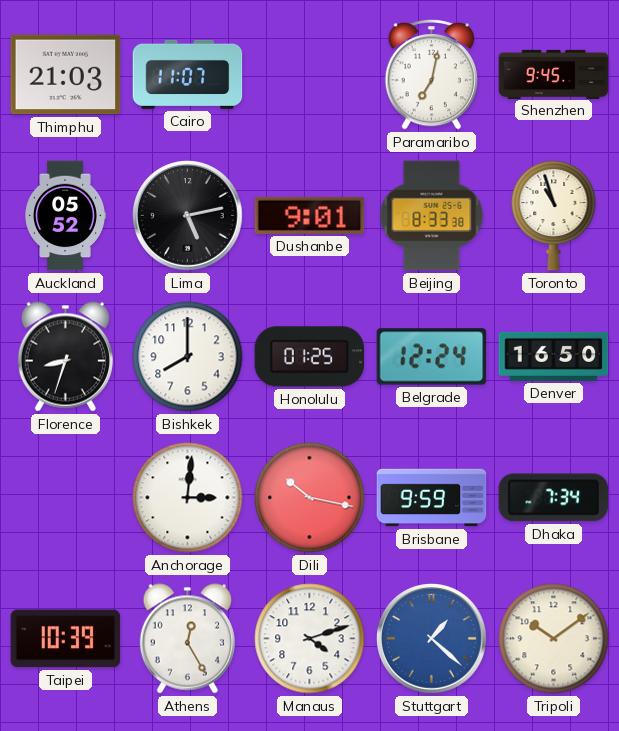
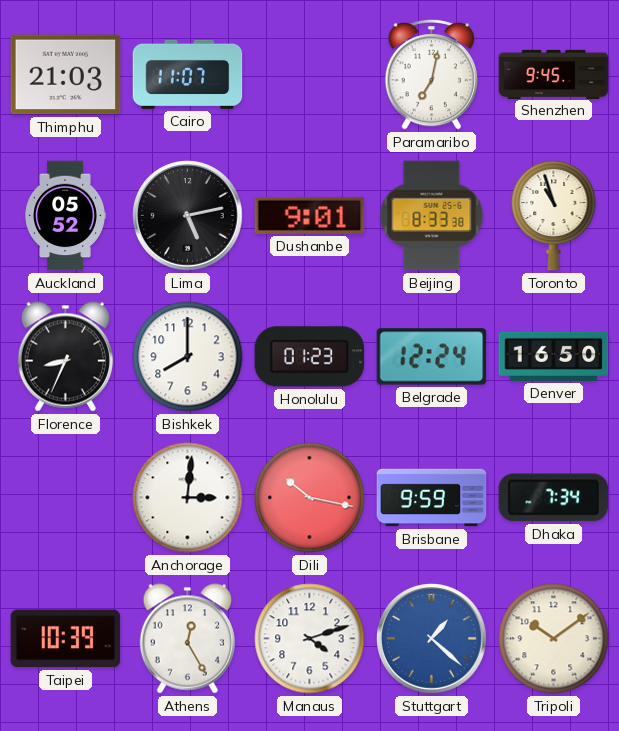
Florence: 8:33 -> 8:34 (65, 357)
Honolulu: 01:25 -> 01:23 (310, 357)
